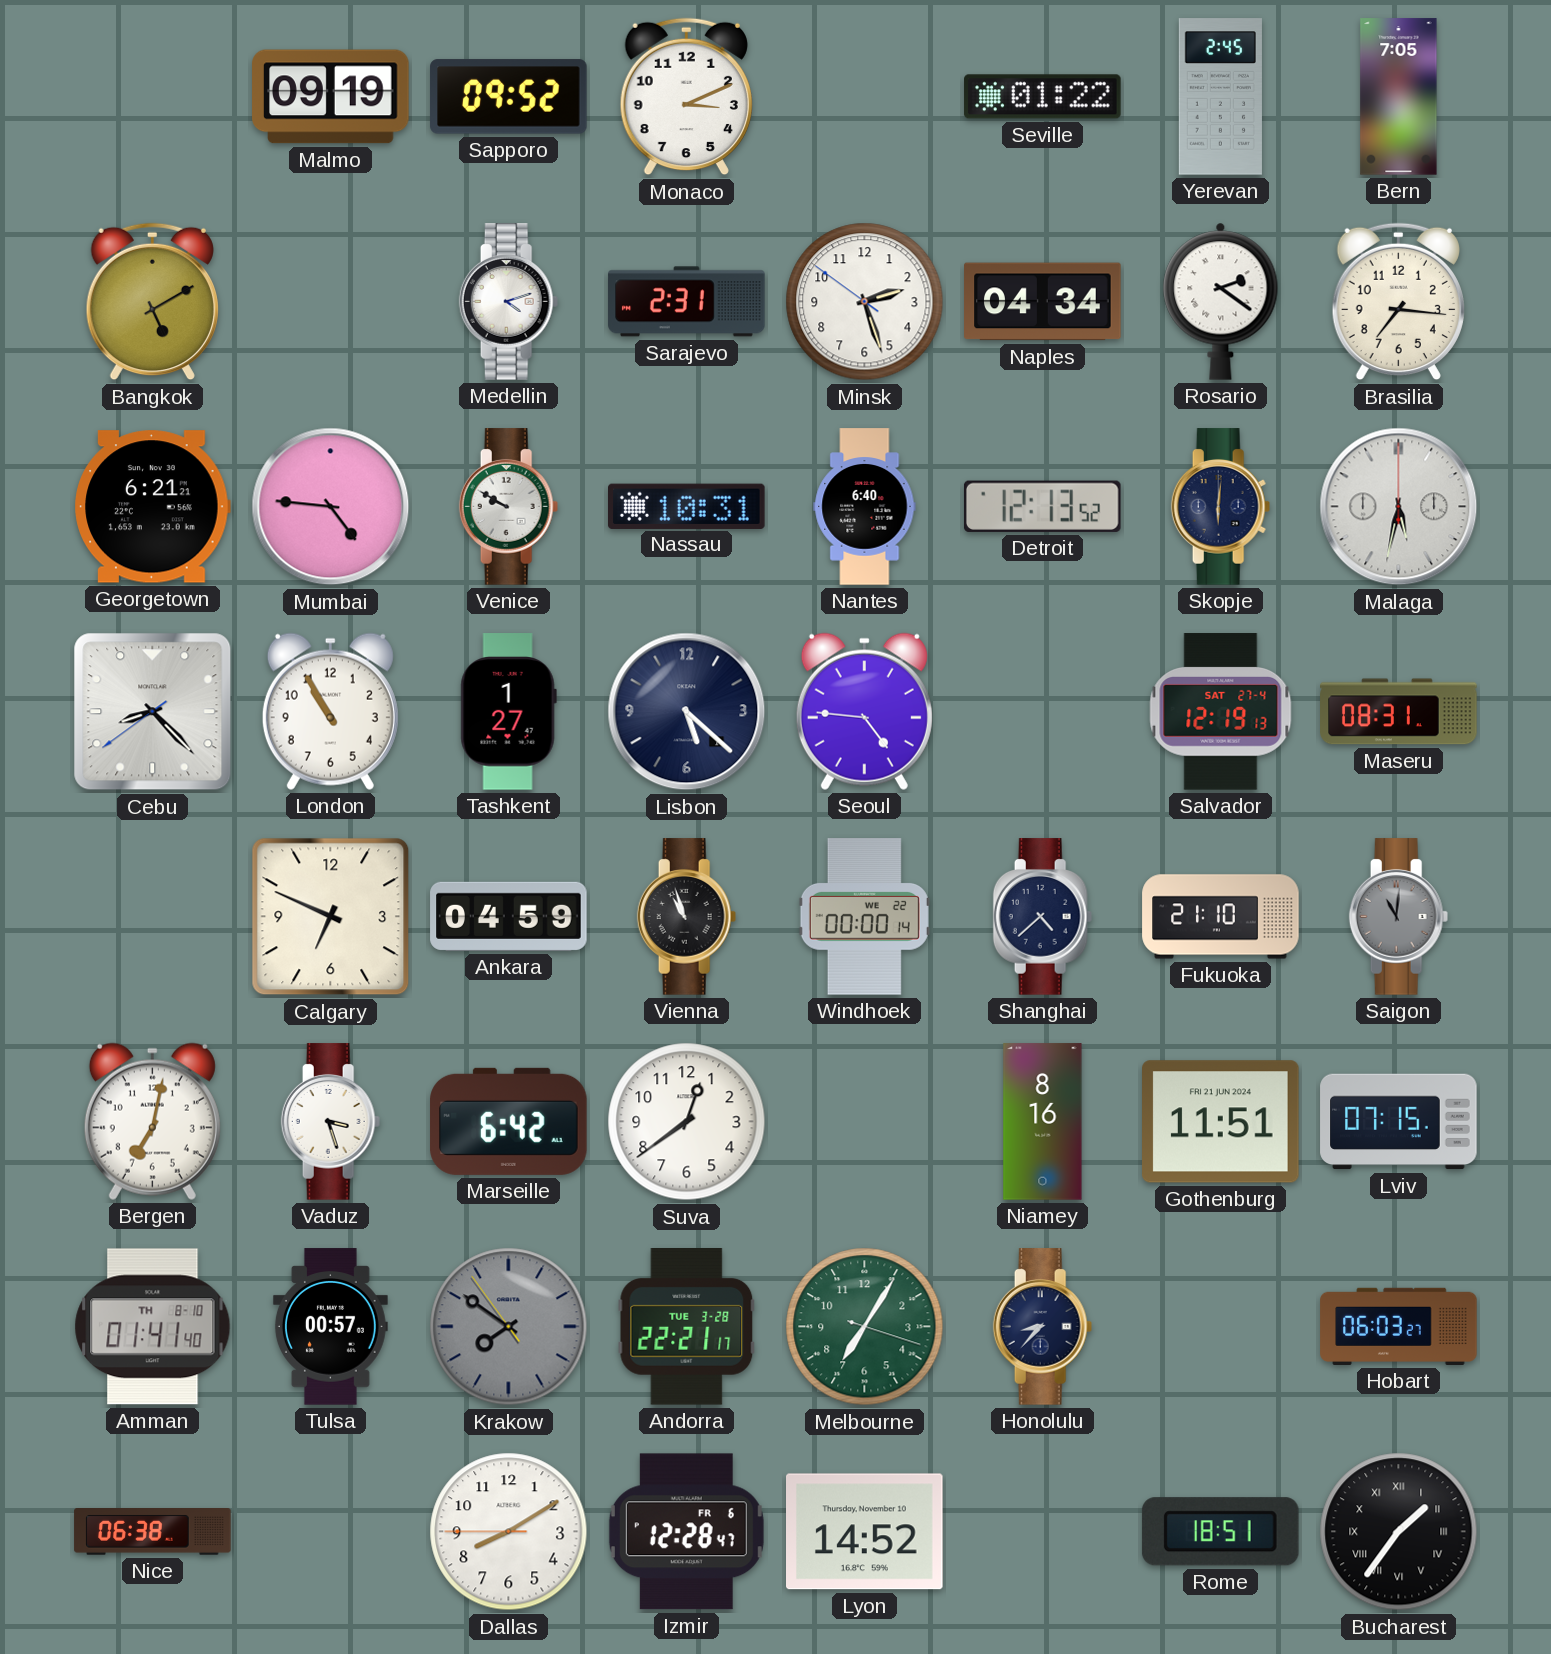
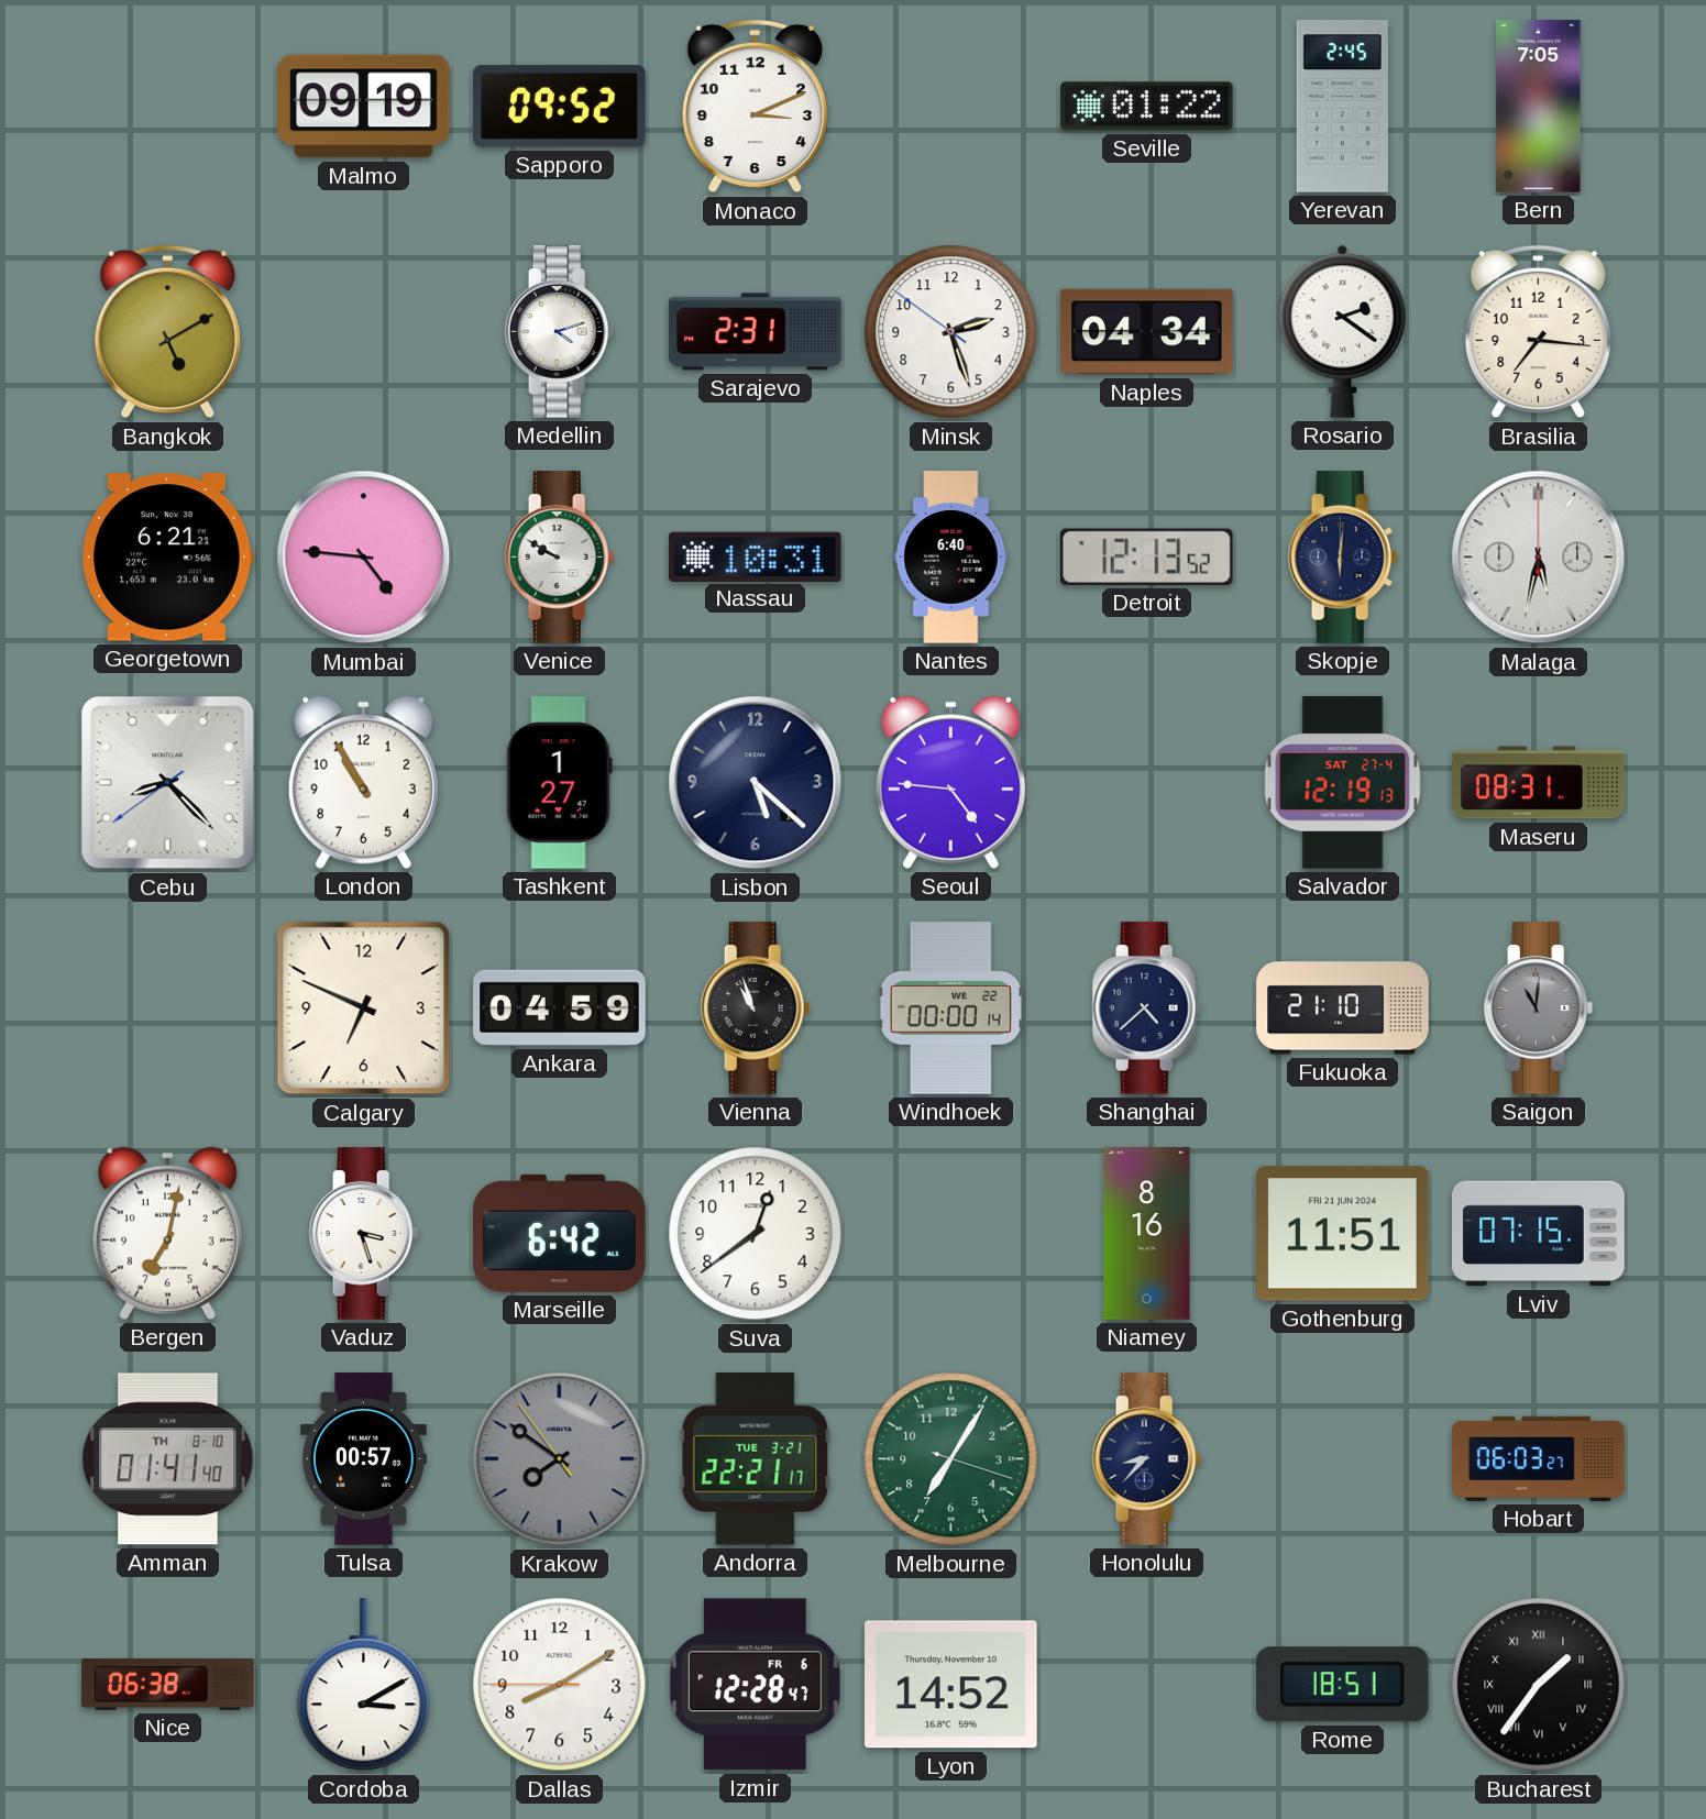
Andorra date: TUE 3-28 -> TUE 3-21 (756, 1459)
Cordoba: none -> 3:10 (364, 1685)
